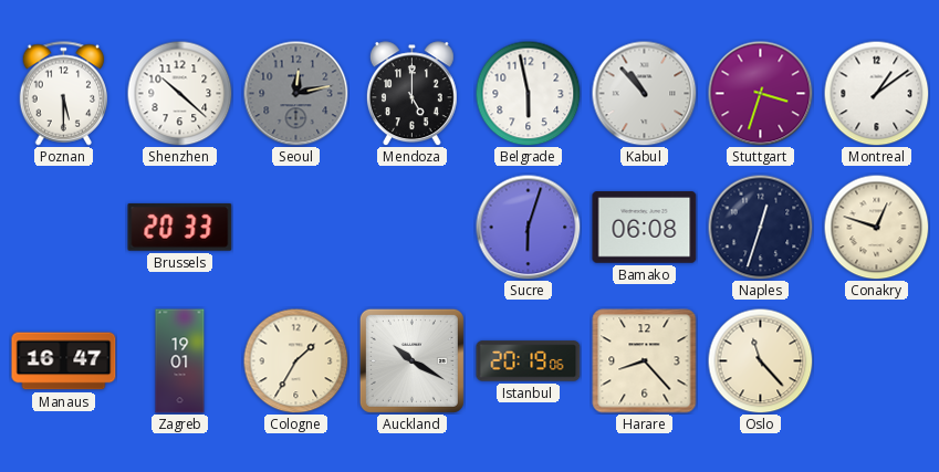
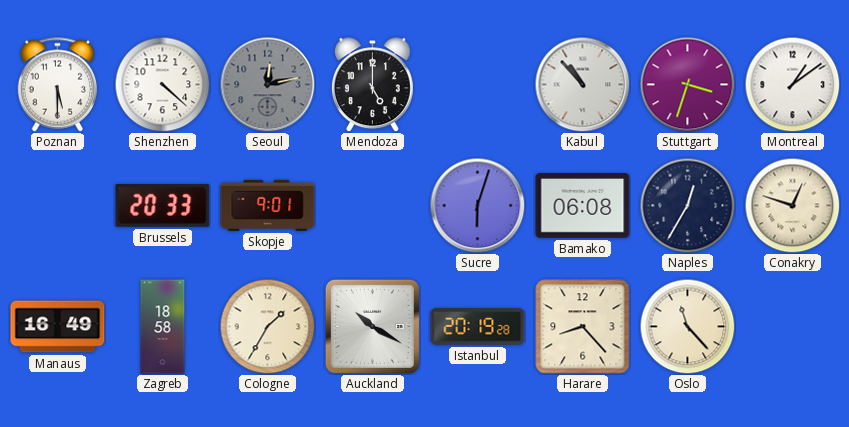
Shenzhen: 10:22 -> 4:22 (162, 84)
Belgrade: 5:58 -> none (528, 93)
Skopje: none -> 9:01 (268, 205)
Naples: 12:33 -> 12:35 (687, 205)
Manaus: 16:47 -> 16:49 (58, 327)
Zagreb: 19:01 -> 18:58 (163, 327)
Istanbul: 20:19:06 -> 20:19:28 (478, 327)
